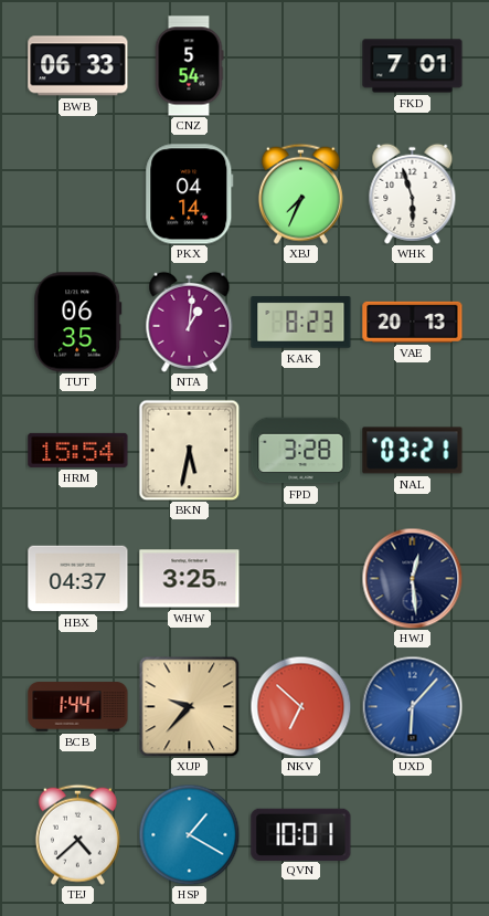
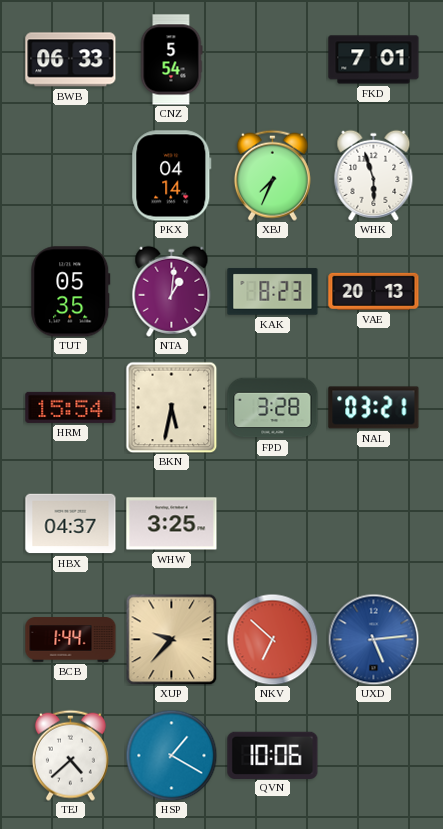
TUT: 06:35 -> 05:35 (71, 292)
HWJ: 12:29 -> none (412, 578)
UXD: 6:07 -> 5:14 (373, 639)
QVN: 10:01 -> 10:06 (273, 755)
